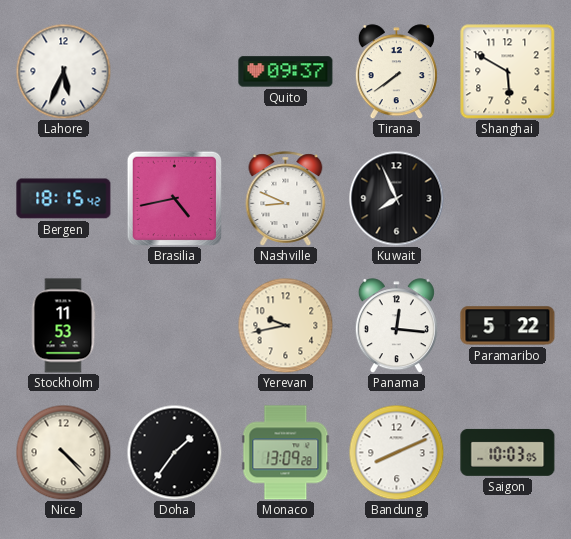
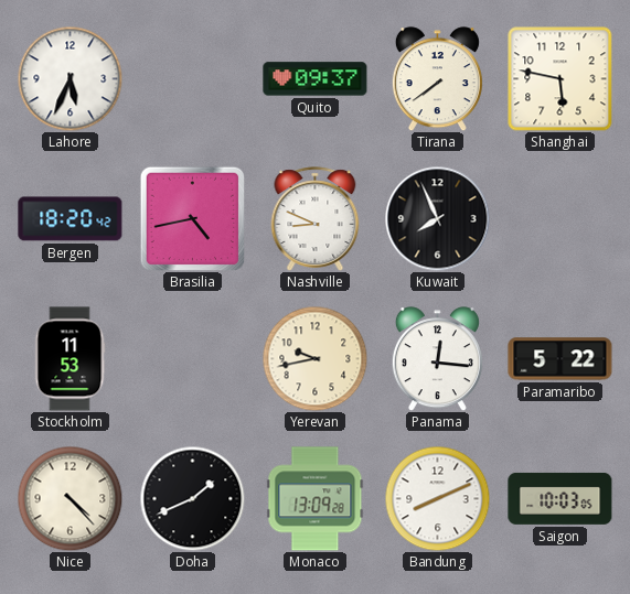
Shanghai: 5:50 -> 5:47 (559, 78)
Bergen: 18:15 -> 18:20 (71, 219)
Doha: 1:36 -> 1:41 (192, 498)
